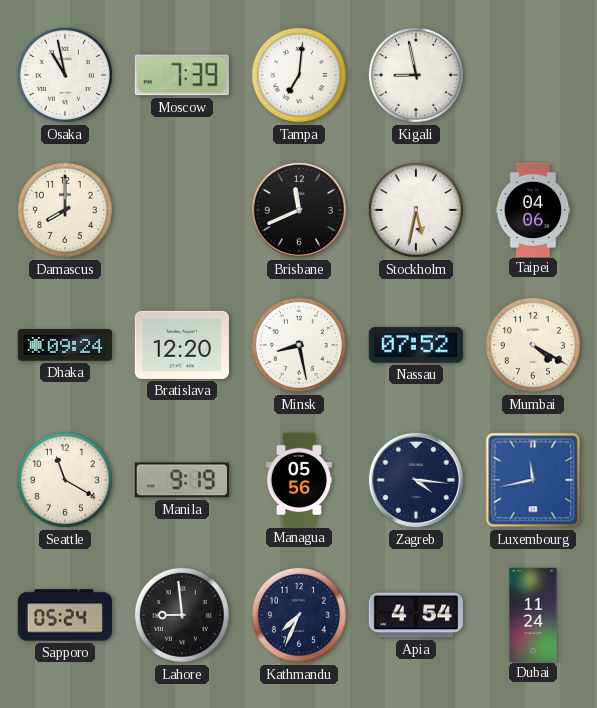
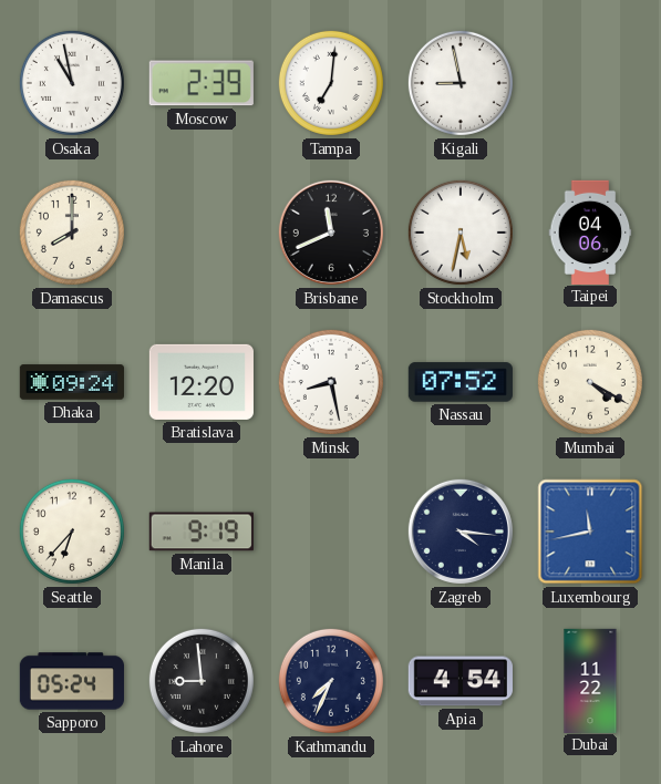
Moscow: 7:39 -> 2:39 (202, 83)
Seattle: 11:20 -> 6:37 (72, 532)
Managua: 05:56 -> none (298, 479)
Dubai: 11:24 -> 11:22 (590, 680)
